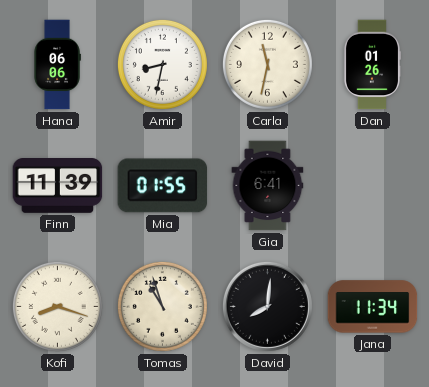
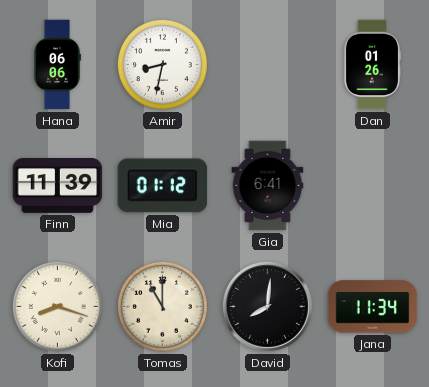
Carla: 11:32 -> none (267, 64)
Mia: 01:55 -> 01:12 (163, 186)
Tomas: 10:57 -> 11:00 (162, 306)
